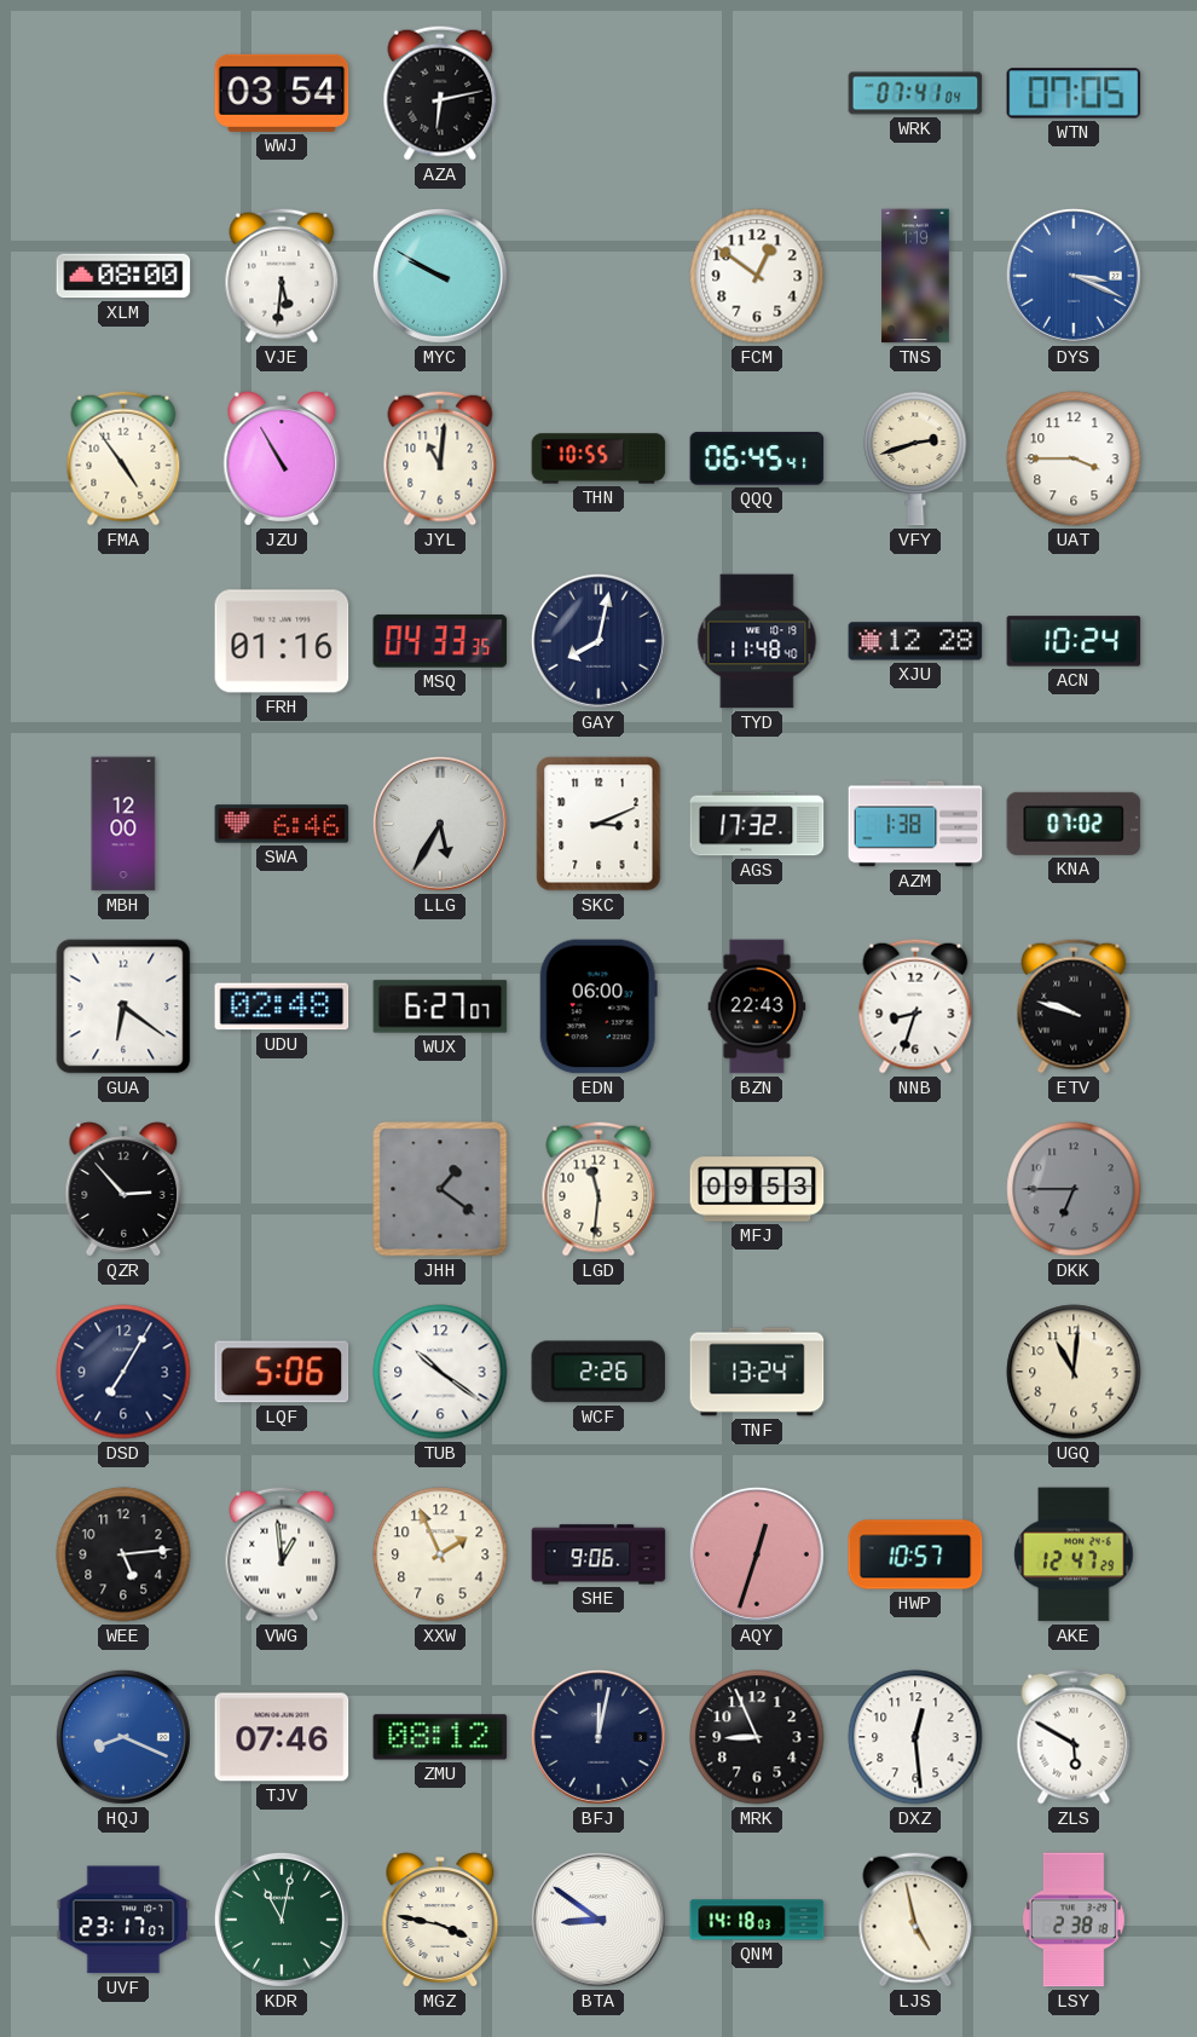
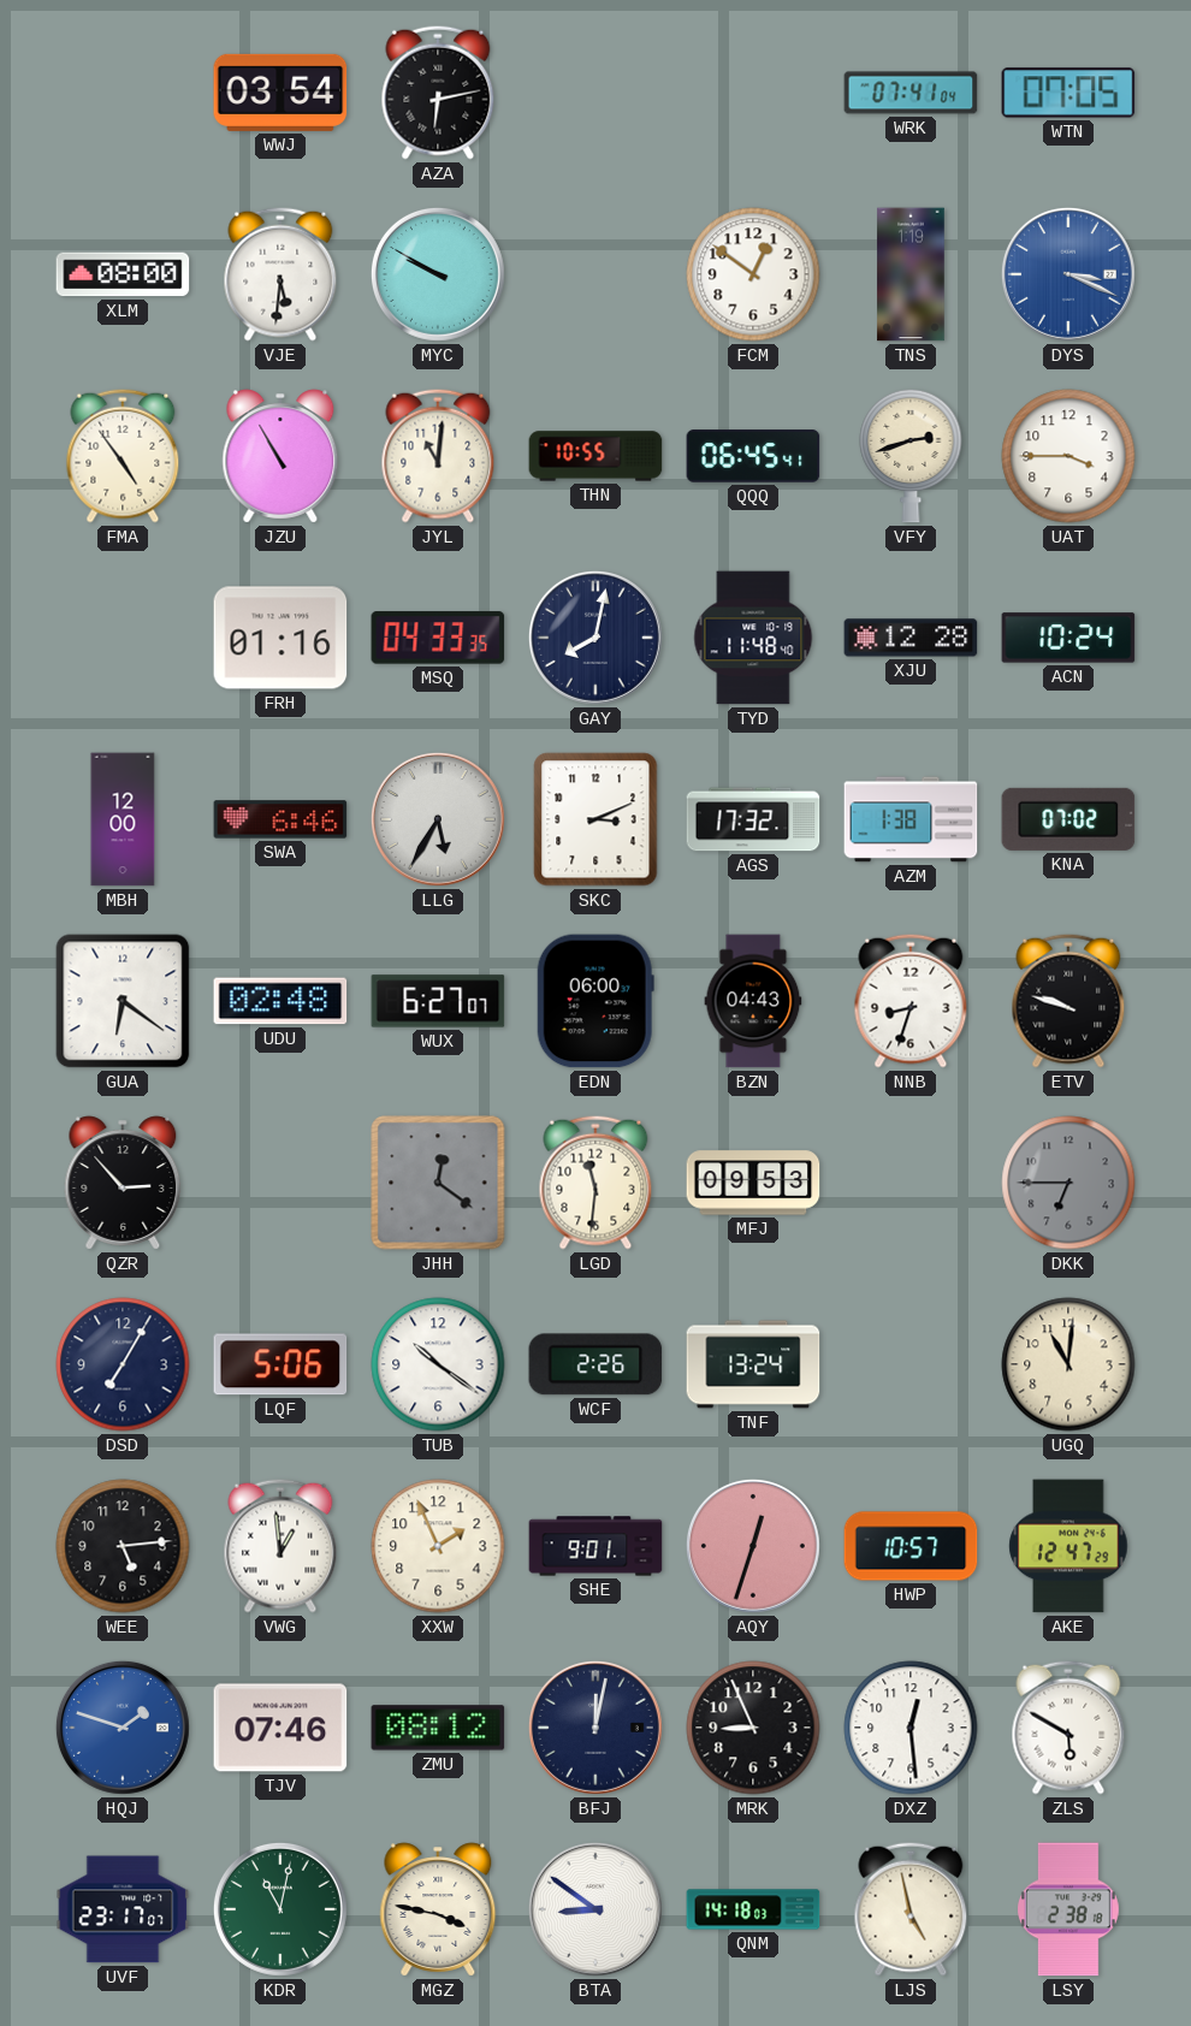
BZN: 22:43 -> 04:43 (753, 1001)
JHH: 1:21 -> 12:21 (438, 1183)
SHE: 9:06 -> 9:01 (595, 1546)
HQJ: 8:19 -> 1:48 (123, 1728)
